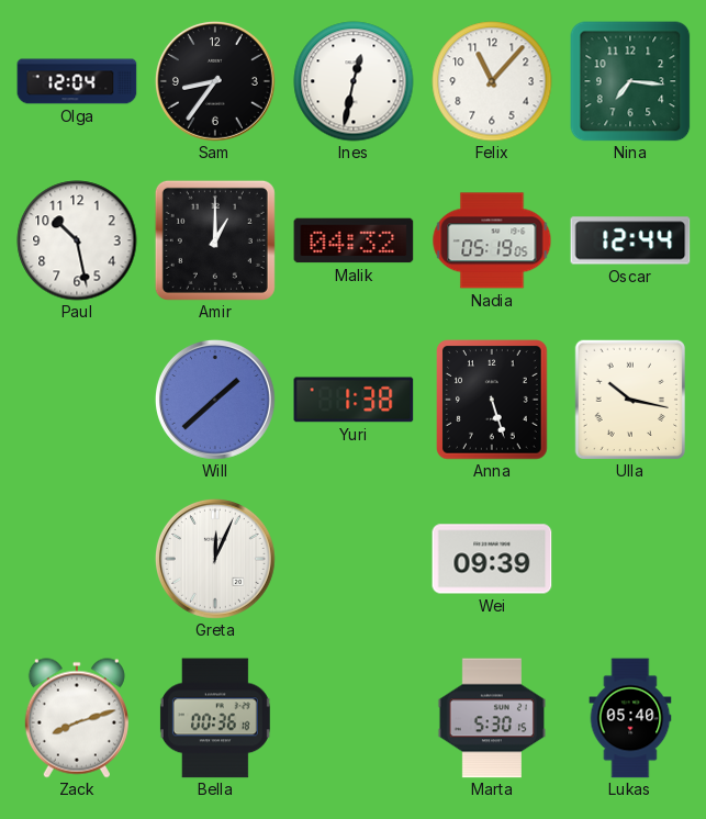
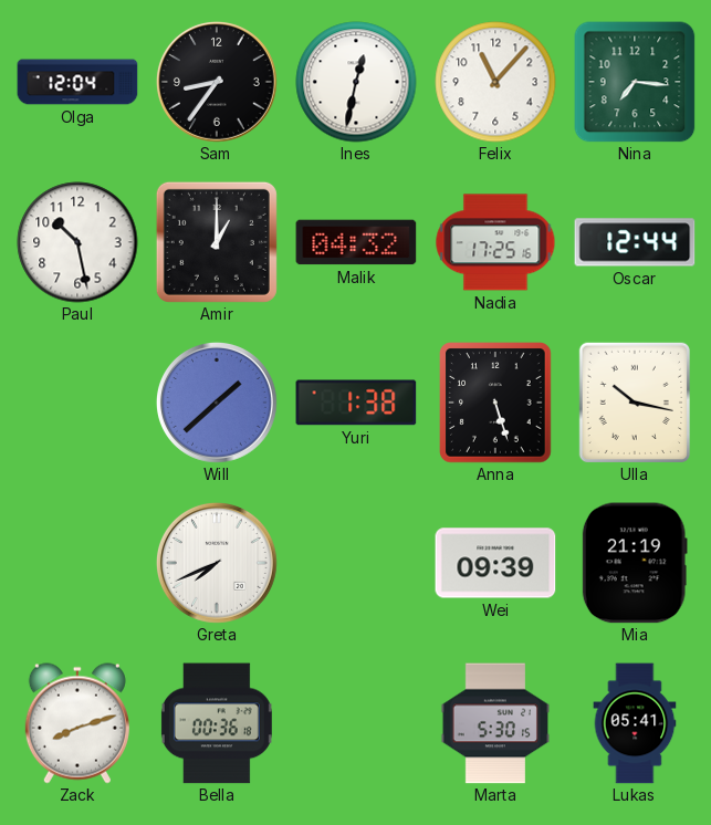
Nadia: 05:19 -> 17:25 (495, 242)
Greta: 12:04 -> 7:41 (217, 563)
Mia: none -> 21:19 (635, 563)
Lukas: 05:40 -> 05:41 (635, 723)
